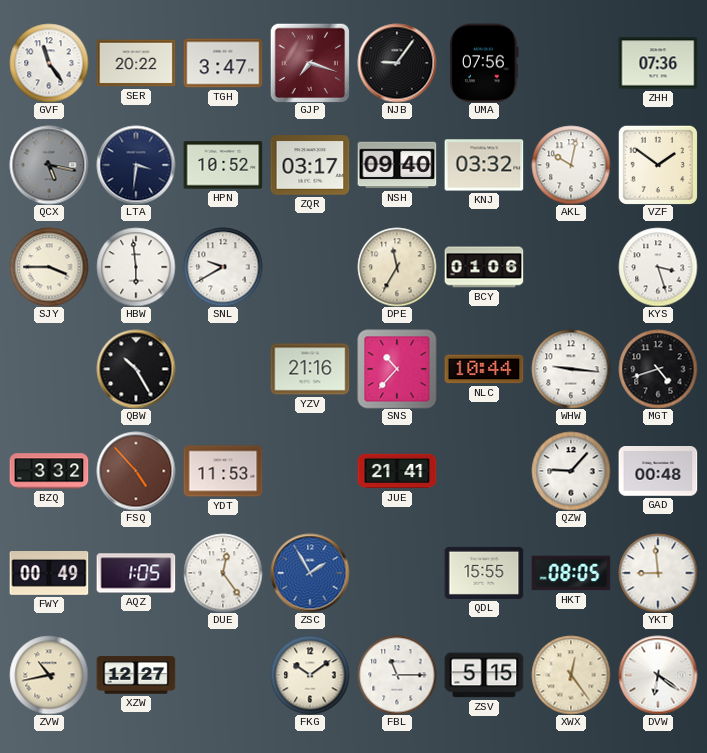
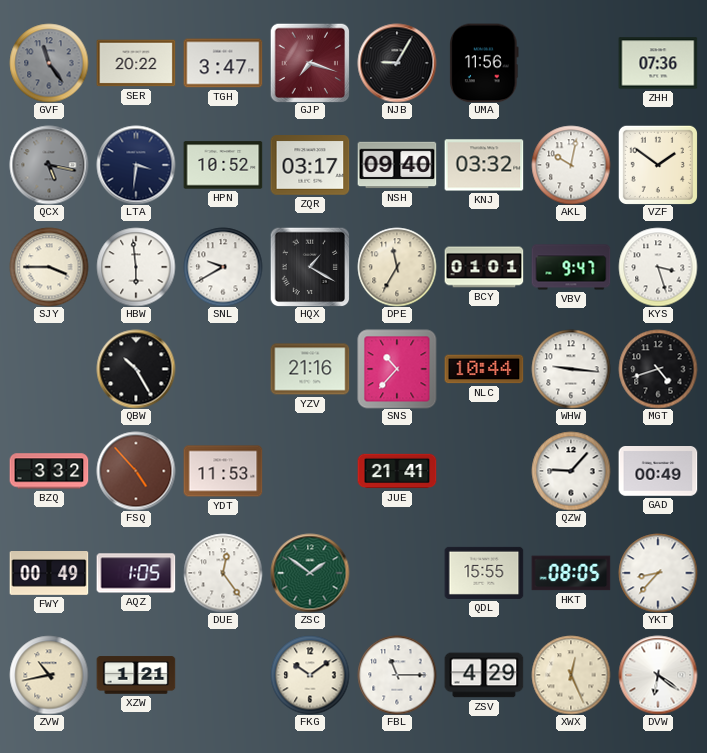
GVF dial: white -> grey (49, 63)
NJB: 9:06 -> 9:05 (397, 63)
UMA: 07:56 -> 11:56 (484, 63)
HQX: none -> 1:20 (310, 267)
BCY: 01:06 -> 01:01 (484, 267)
VBV: none -> 9:47 (571, 267)
GAD: 00:48 -> 00:49 (658, 471)
ZSC: 1:55 -> 1:51 (310, 573)
ZSC dial: blue -> green (310, 573)
YKT: 8:59 -> 8:37 (658, 573)
XZW: 12:27 -> 1:21 (136, 675)
ZSV: 5:15 -> 4:29 (484, 675)
XWX: 12:24 -> 12:26 (571, 675)
